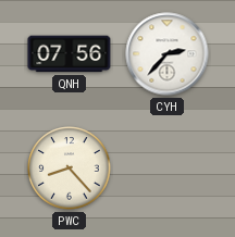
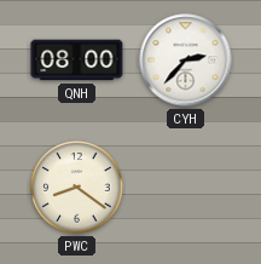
QNH: 07:56 -> 08:00 (77, 61)
PWC: 8:23 -> 8:21 (77, 188)
